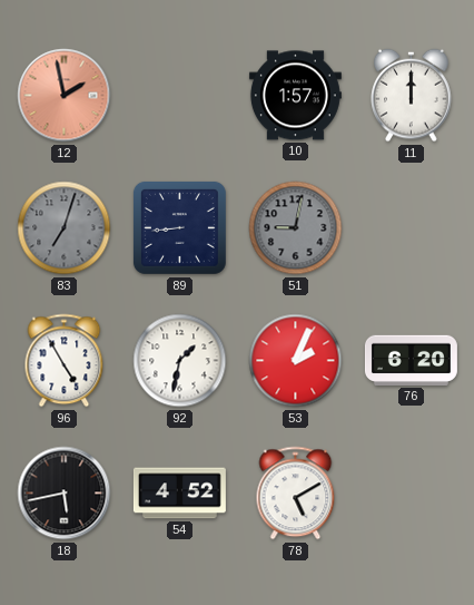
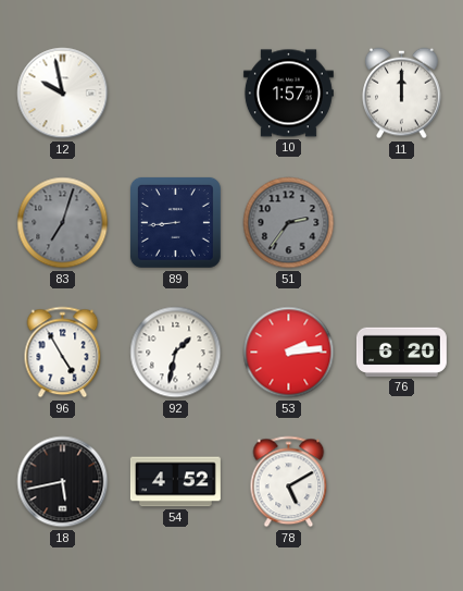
12: 1:58 -> 9:58 (63, 94)
12 dial: salmon -> white (63, 94)
51: 9:02 -> 2:36 (289, 223)
53: 2:04 -> 2:14 (289, 353)
